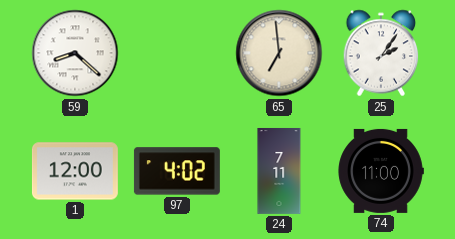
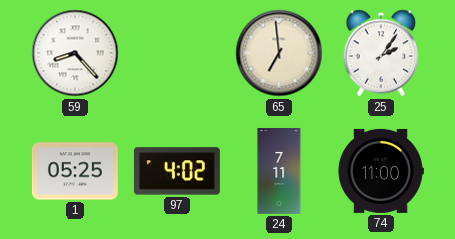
59: 8:22 -> 8:23 (75, 53)
1: 12:00 -> 05:25 (75, 171)
